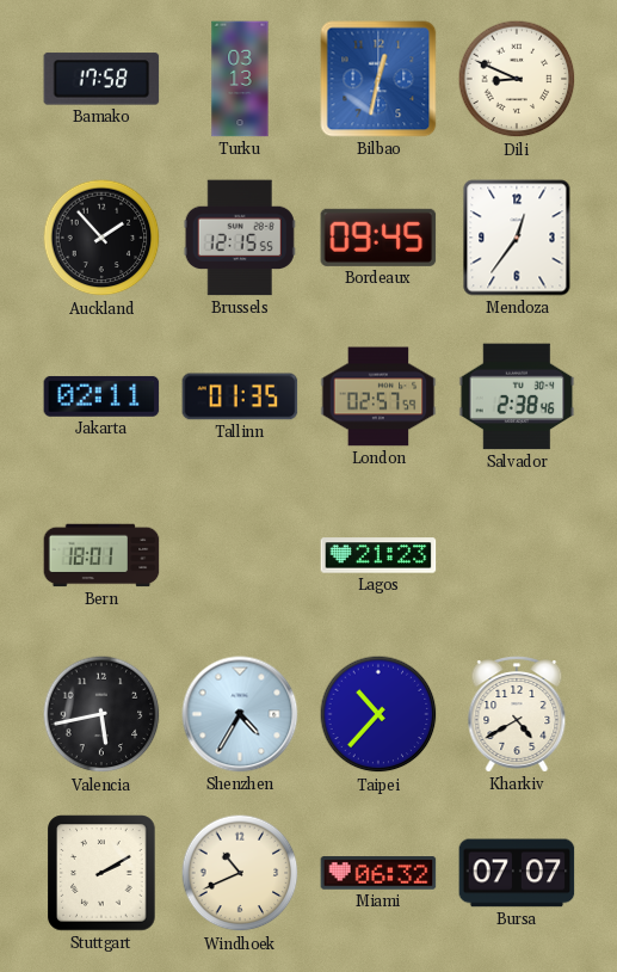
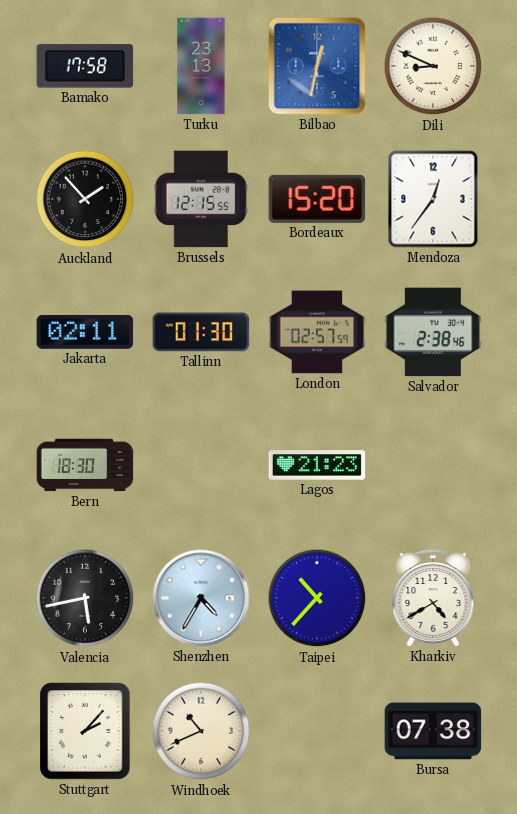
Turku: 03:13 -> 23:13 (201, 66)
Bordeaux: 09:45 -> 15:20 (317, 199)
Tallinn: 01:35 -> 01:30 (201, 332)
Bern: 18:01 -> 18:30 (85, 465)
Stuttgart: 2:10 -> 2:07 (85, 731)
Miami: 06:32 -> none (378, 873)
Bursa: 07:07 -> 07:38 (433, 731)
